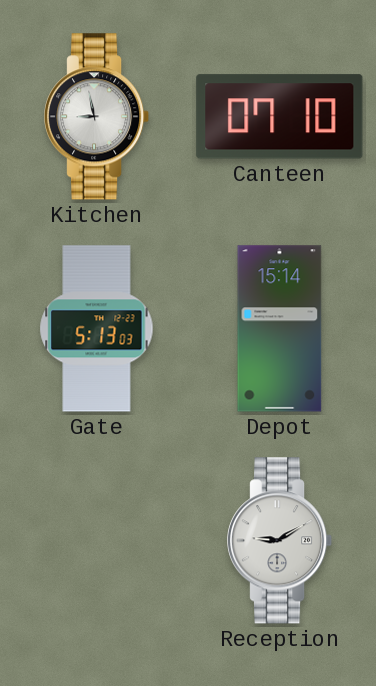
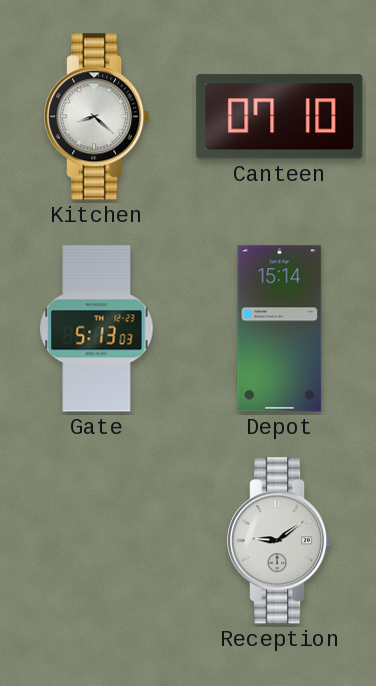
Kitchen: 8:58 -> 8:22 (98, 117)
Reception: 9:10 -> 9:09 (281, 541)
